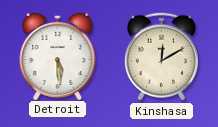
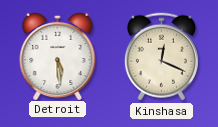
Kinshasa: 12:10 -> 12:19 (161, 57)
